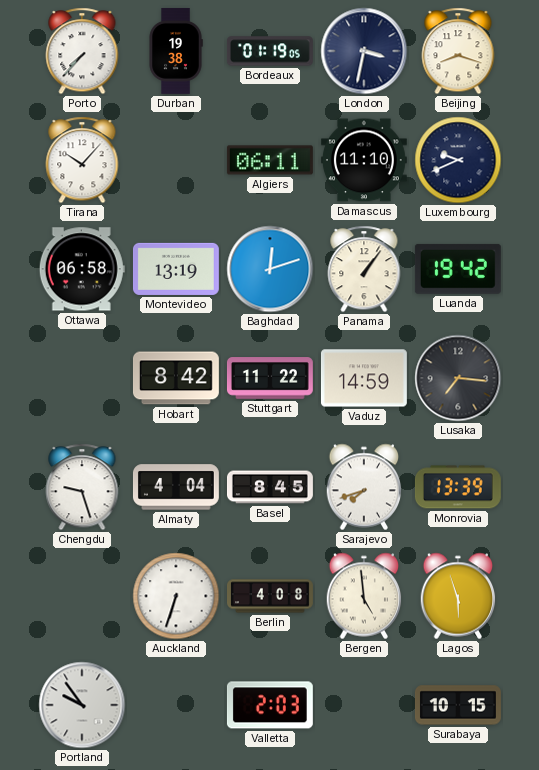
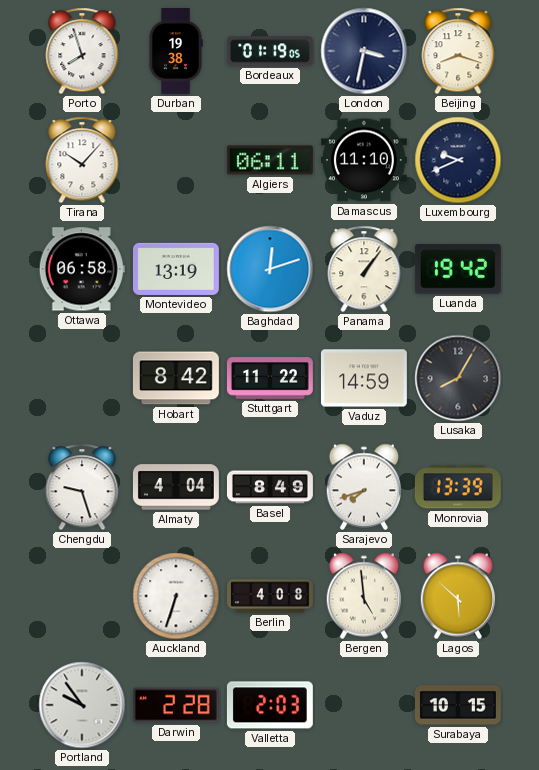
Porto: 7:37 -> 7:57 (82, 51)
Lusaka: 7:16 -> 8:05 (458, 378)
Basel: 8:45 -> 8:49 (271, 487)
Lagos: 5:57 -> 5:52 (458, 596)
Darwin: none -> 2:28 (176, 705)
